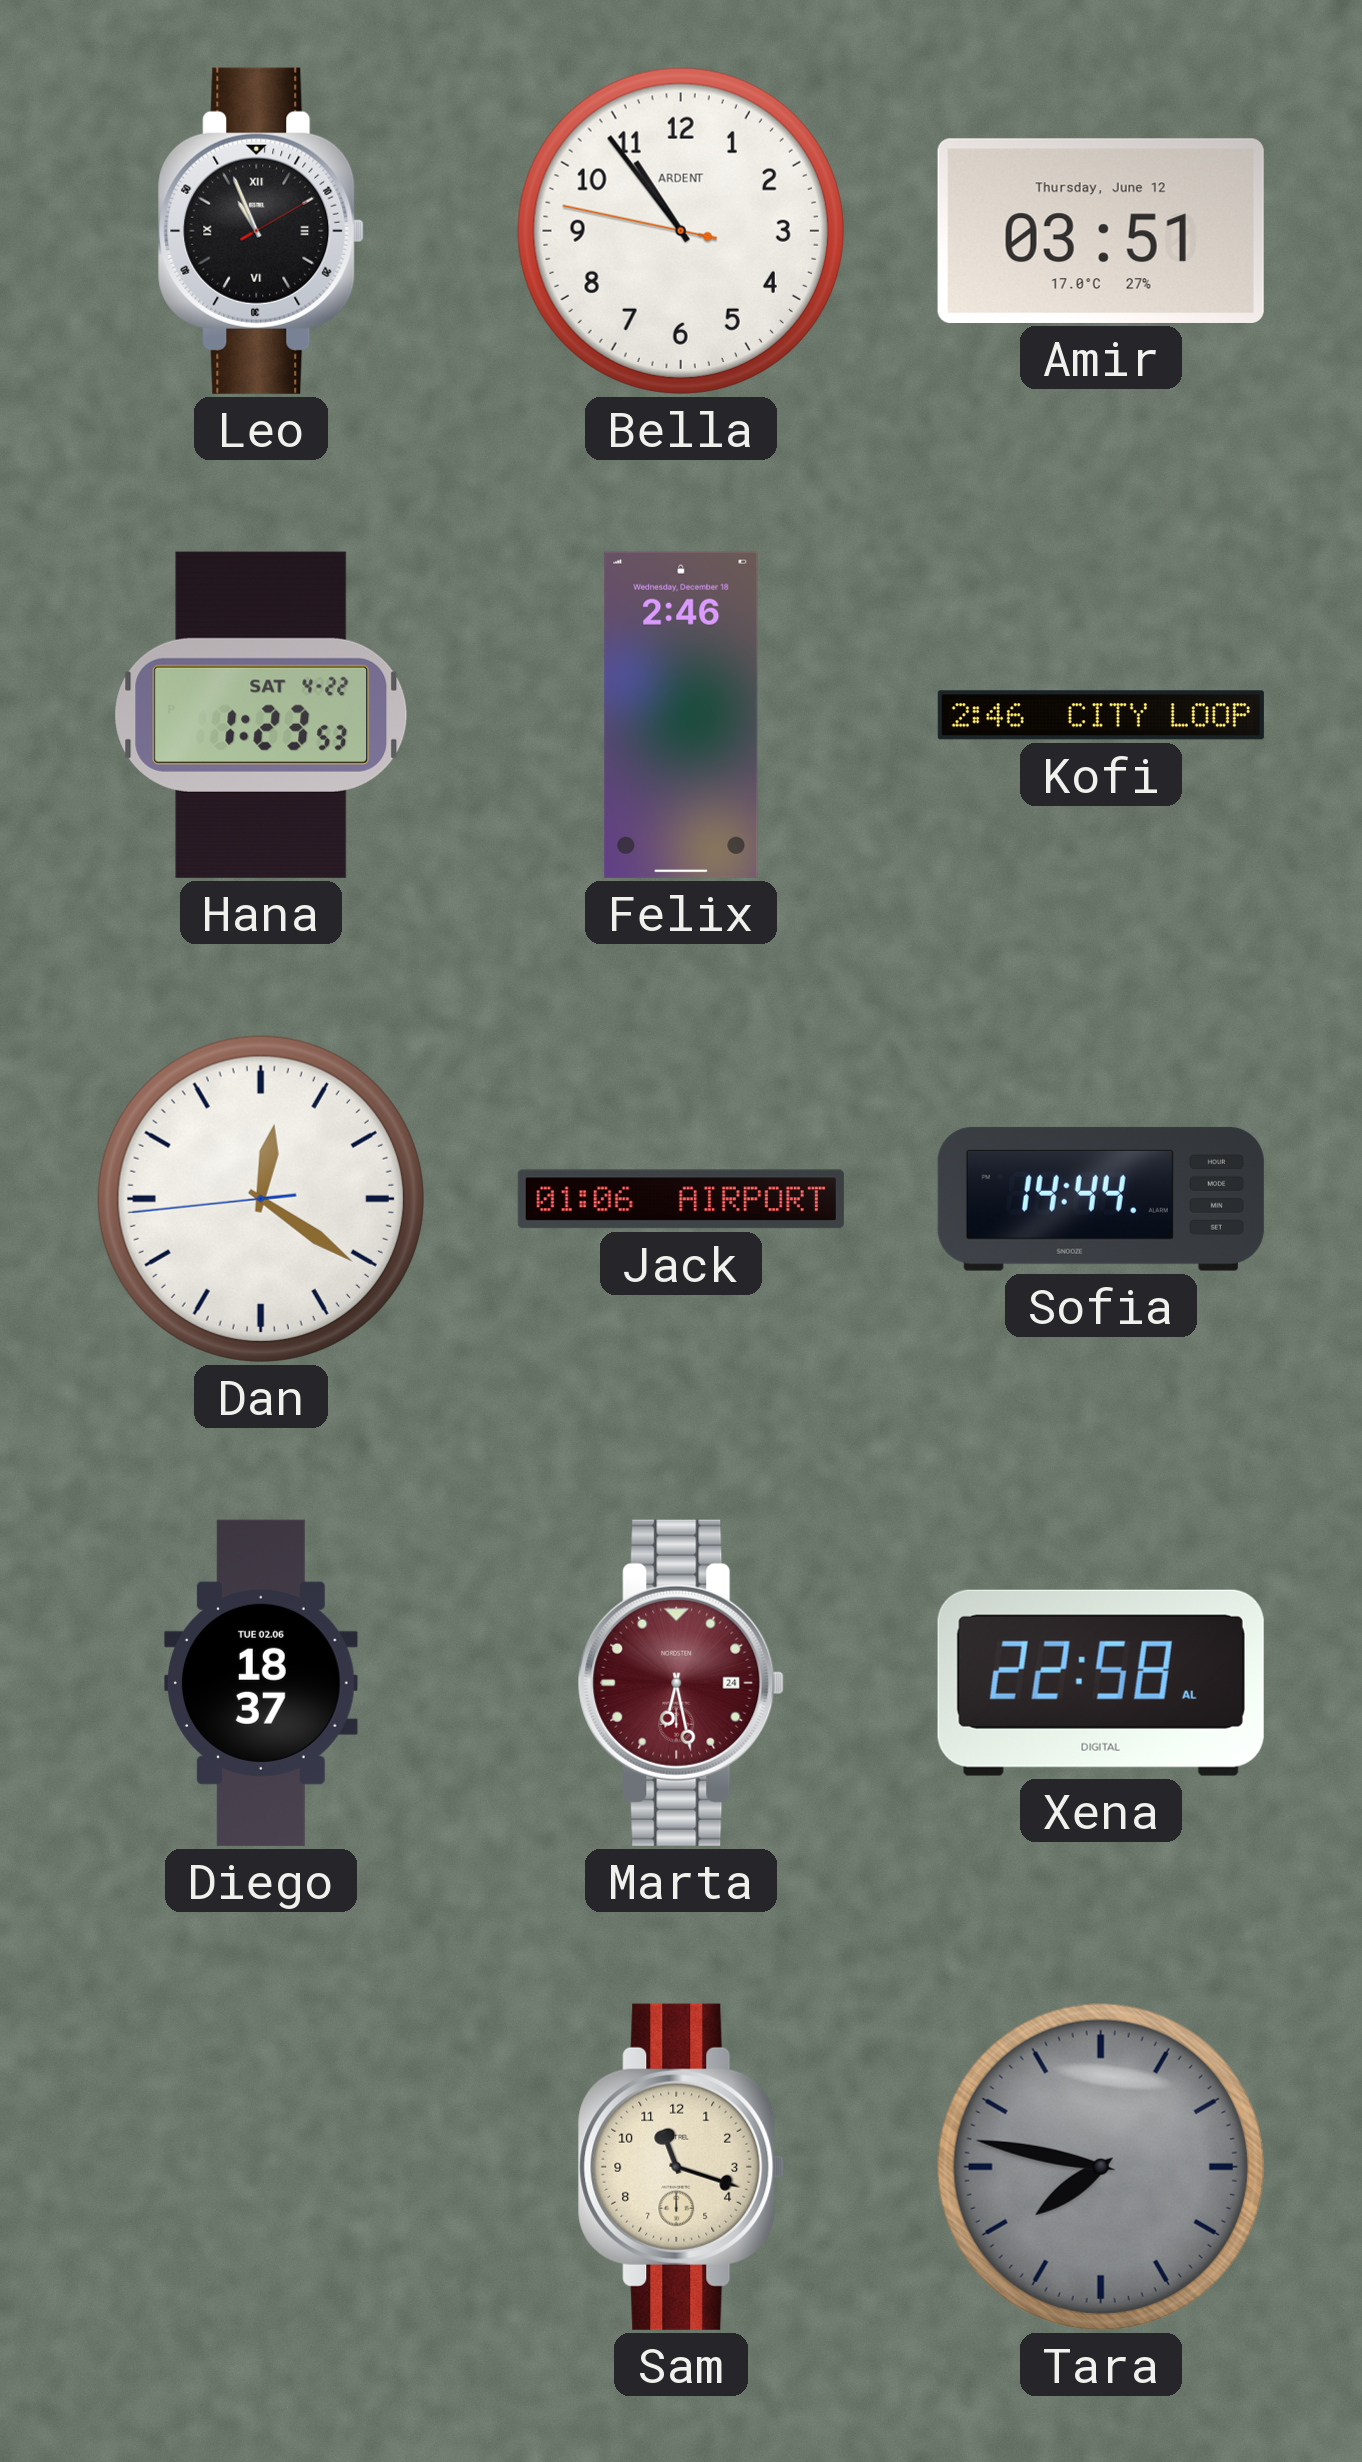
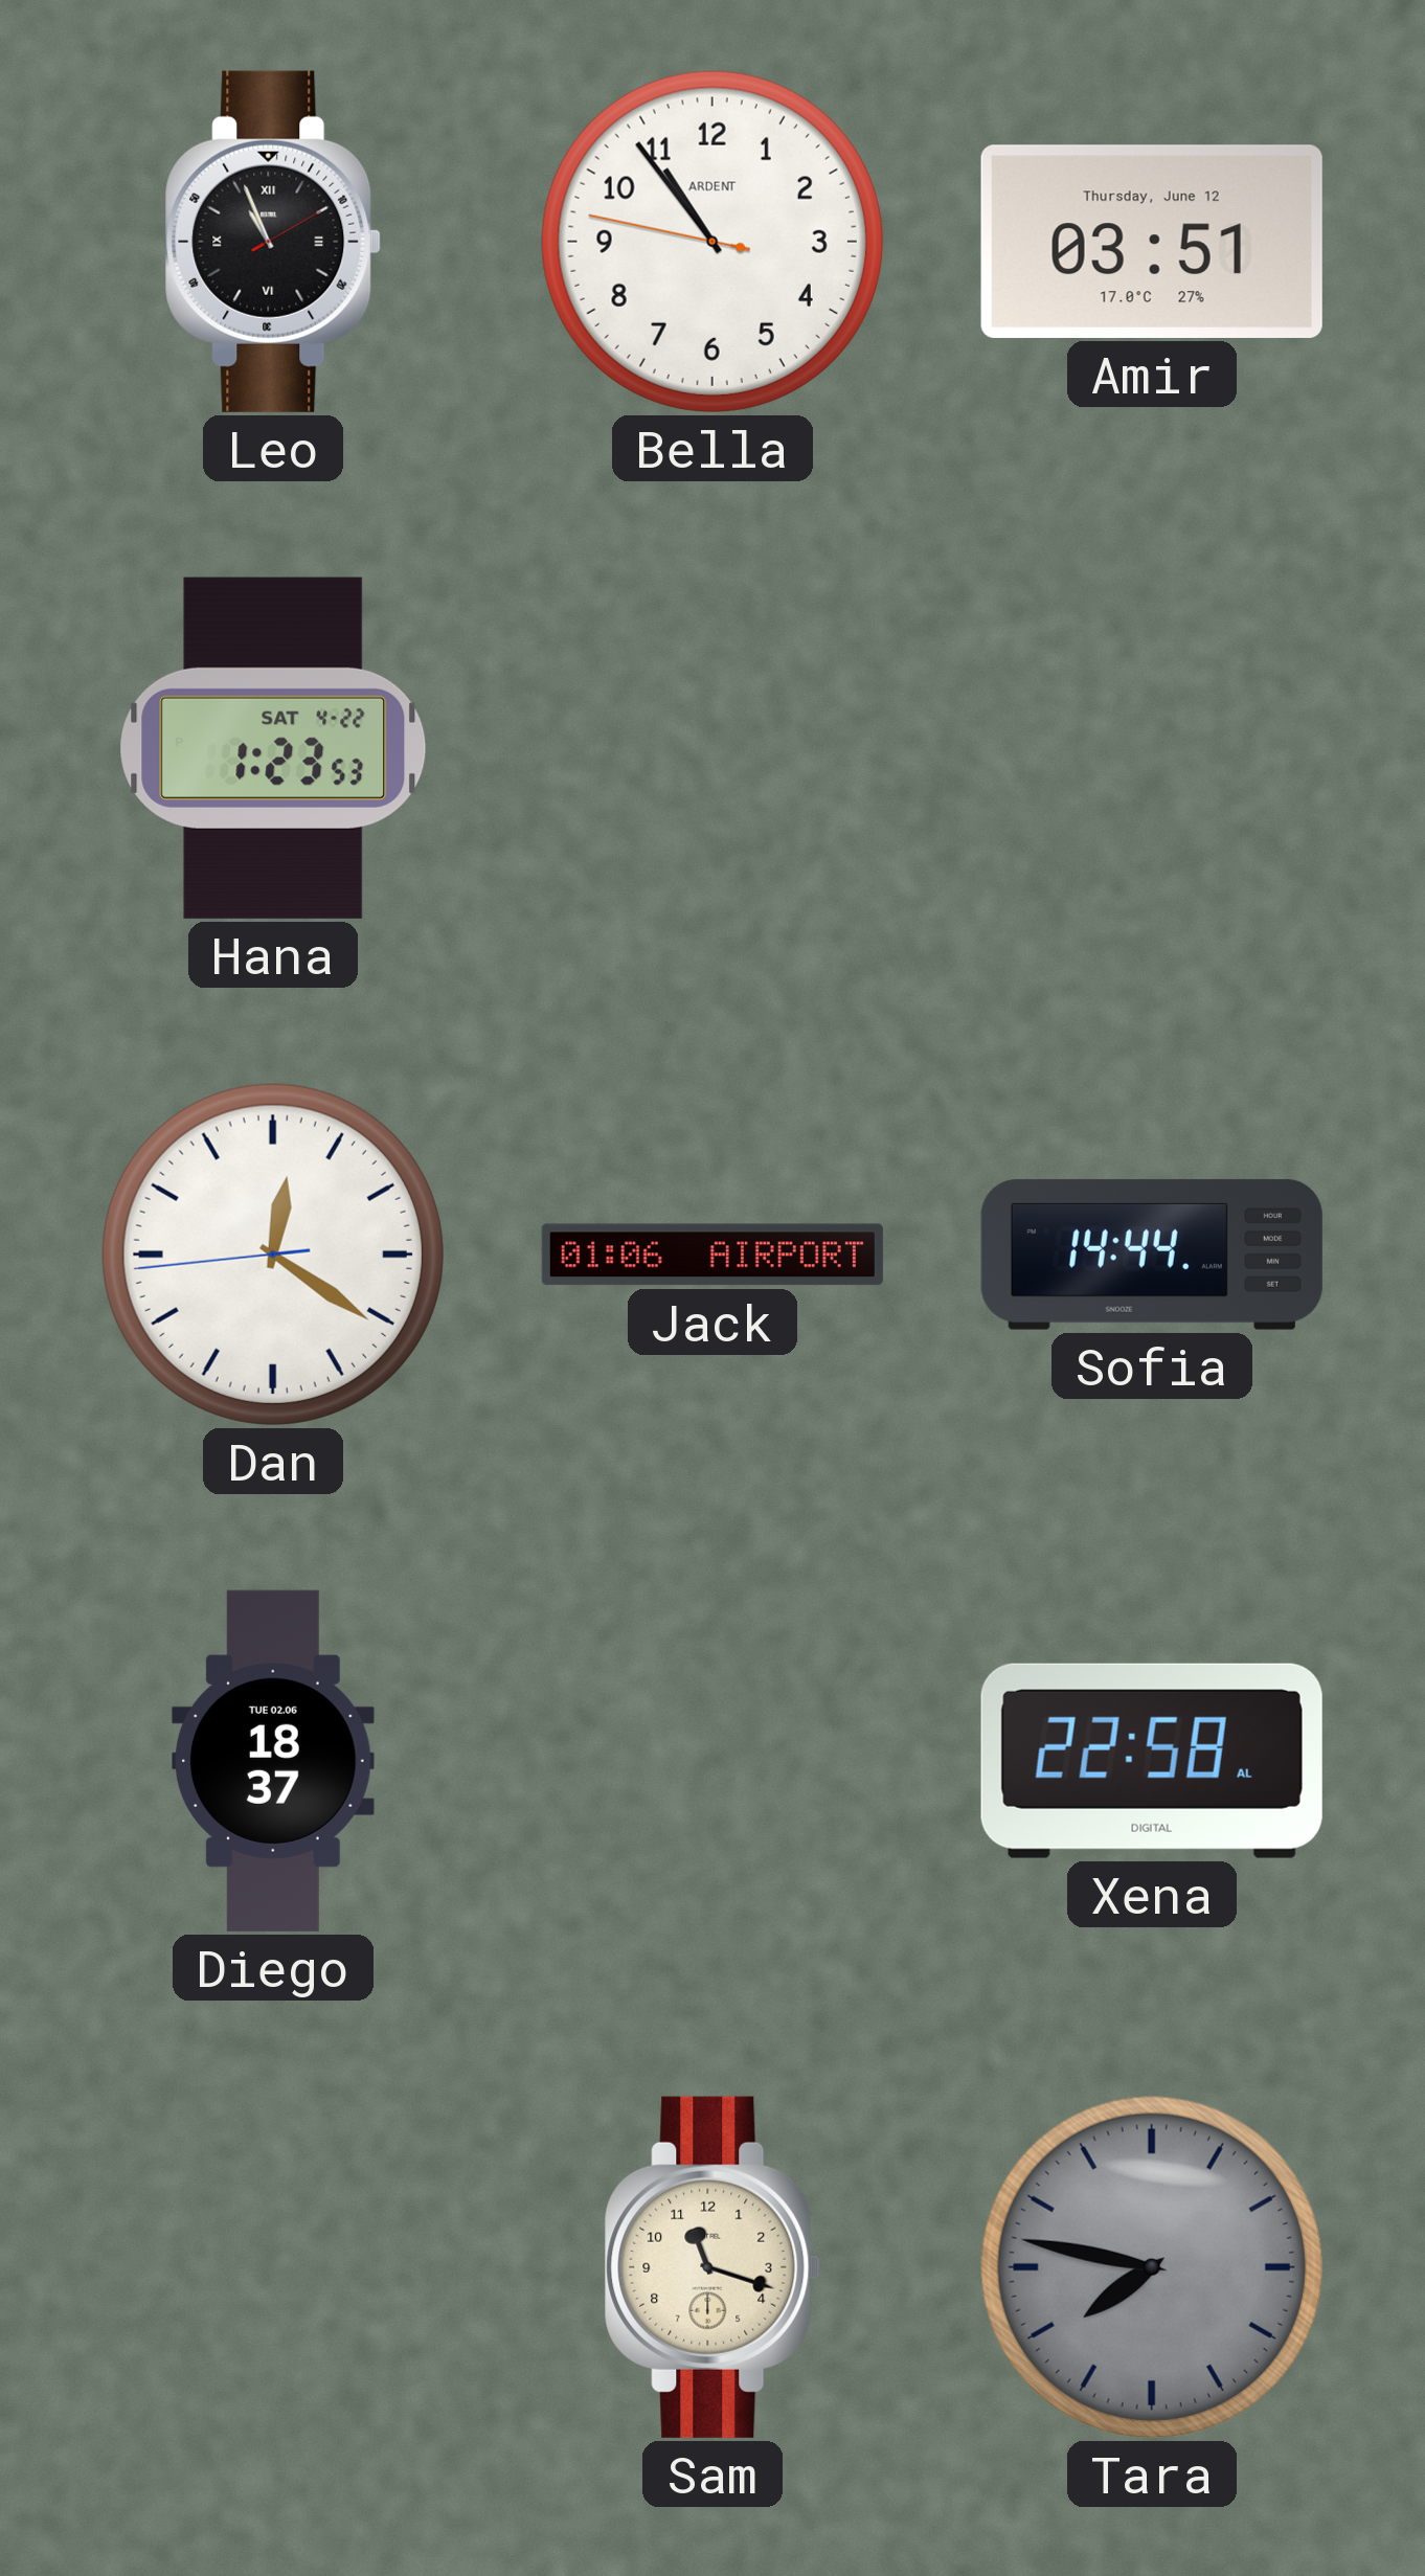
Felix: 2:46 -> none (681, 715)
Kofi: 2:46 -> none (1101, 715)
Marta: 6:28 -> none (681, 1683)
